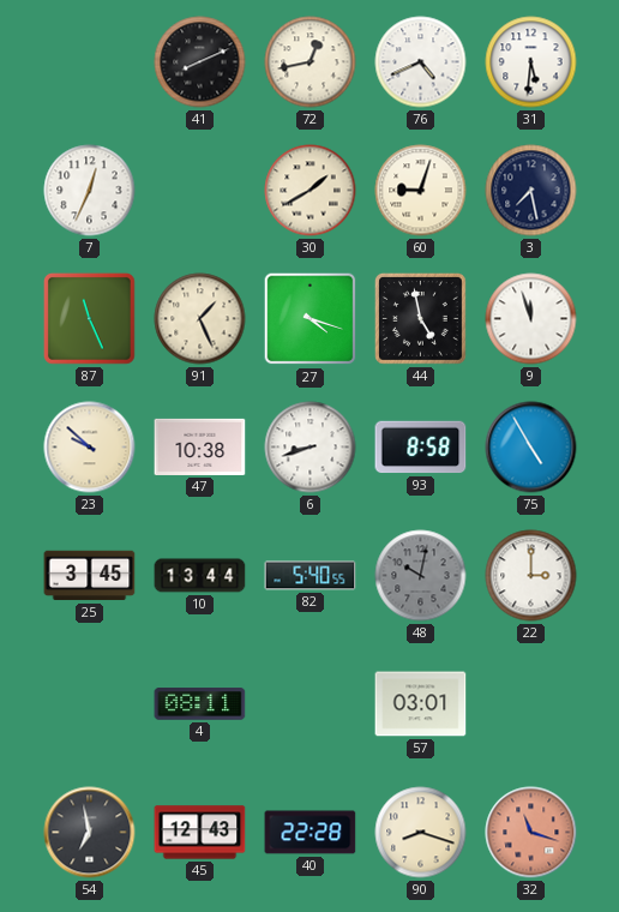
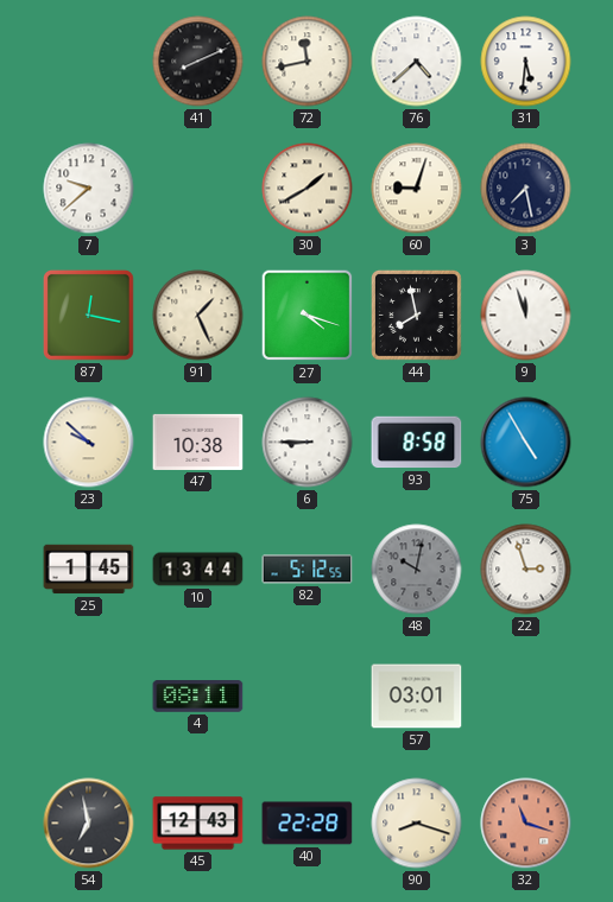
72: 12:43 -> 11:43 (308, 62)
76: 4:41 -> 4:38 (417, 62)
7: 12:34 -> 9:38 (89, 189)
87: 11:26 -> 12:17 (88, 315)
44: 4:58 -> 7:58 (416, 315)
6: 8:42 -> 8:45 (308, 443)
25: 3:45 -> 1:45 (89, 570)
82: 5:40 -> 5:12 (308, 570)
22: 3:00 -> 2:57 (526, 570)
